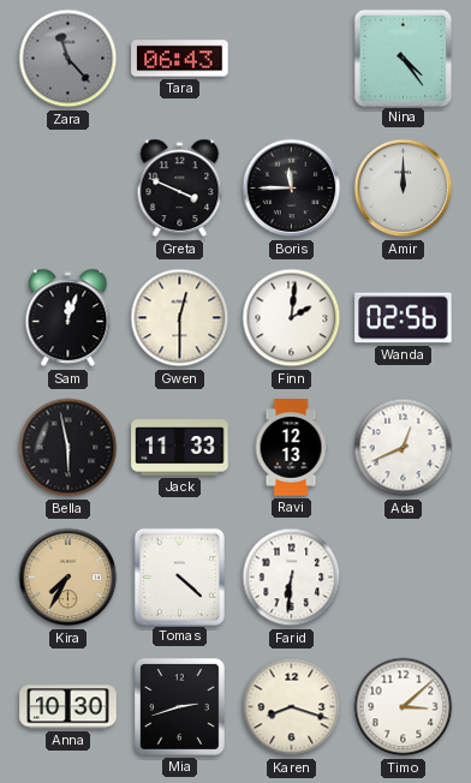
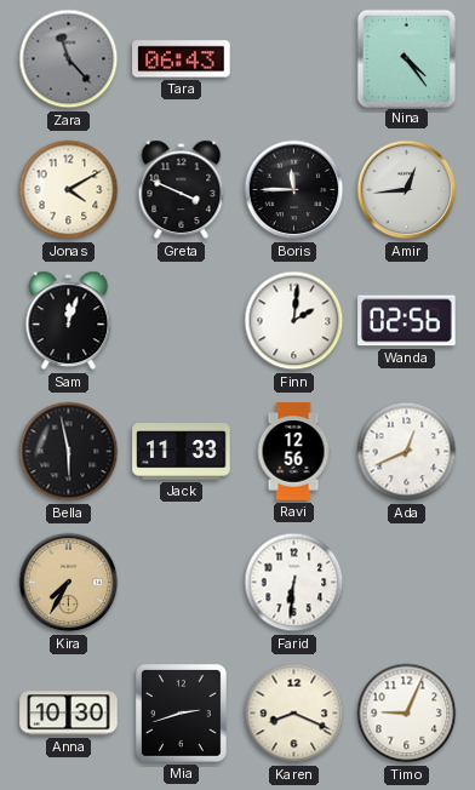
Jonas: none -> 4:10 (69, 190)
Amir: 12:00 -> 12:44 (407, 190)
Gwen: 12:30 -> none (180, 318)
Ravi: 12:13 -> 12:56 (293, 452)
Tomas: 4:22 -> none (179, 576)
Karen: 8:18 -> 8:19 (294, 714)
Timo: 3:08 -> 9:04 (407, 714)
